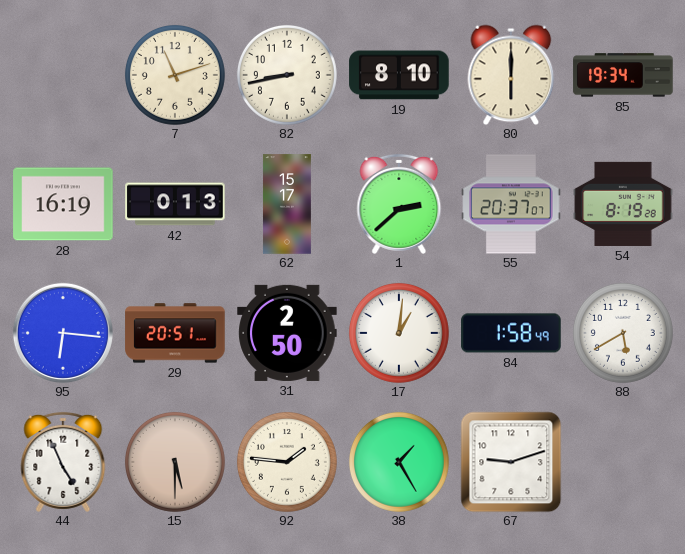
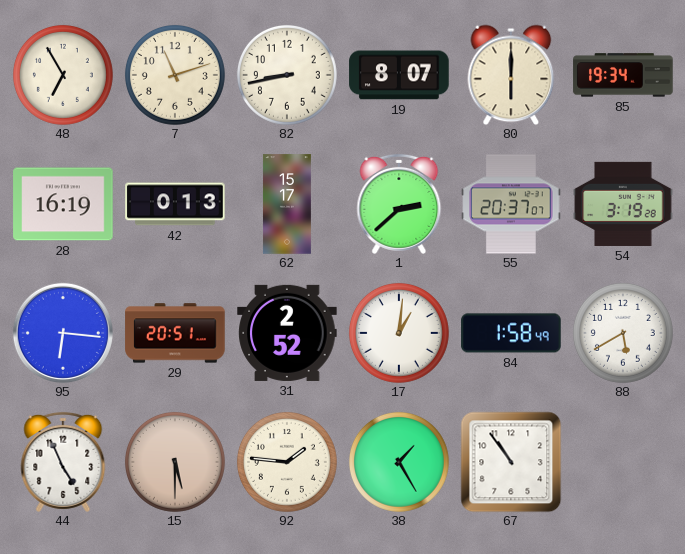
48: none -> 6:55 (63, 75)
19: 8:10 -> 8:07 (399, 75)
54: 8:19 -> 3:19 (623, 204)
31: 2:50 -> 2:52 (287, 333)
67: 9:12 -> 10:54 (511, 462)
